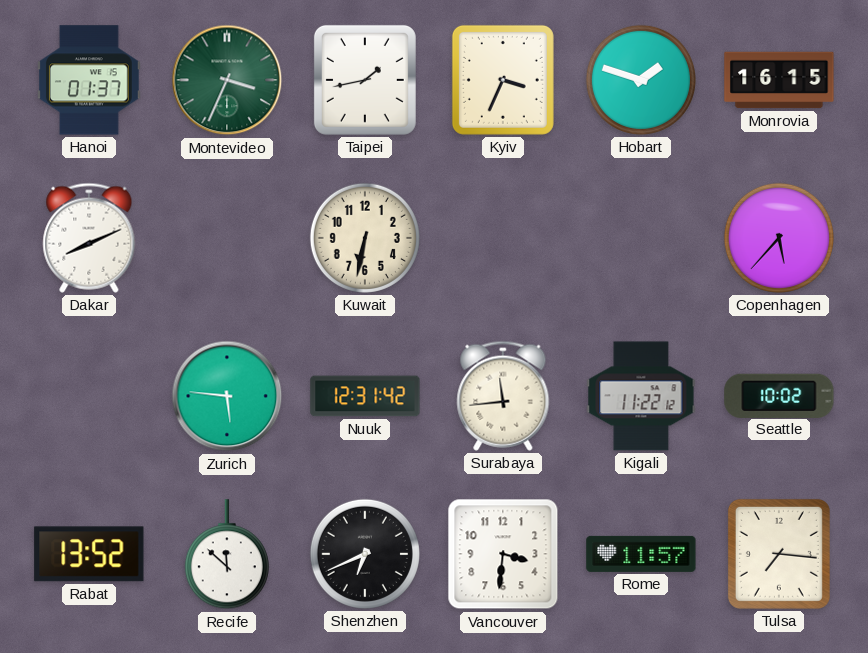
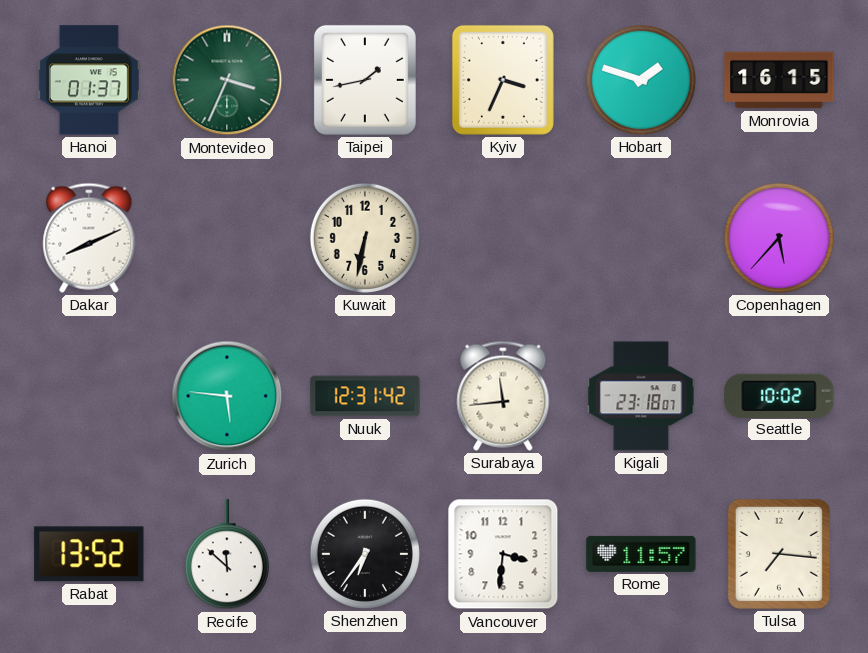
Kigali: 11:22 -> 23:18 (641, 396)
Shenzhen: 6:41 -> 6:36 (365, 554)
